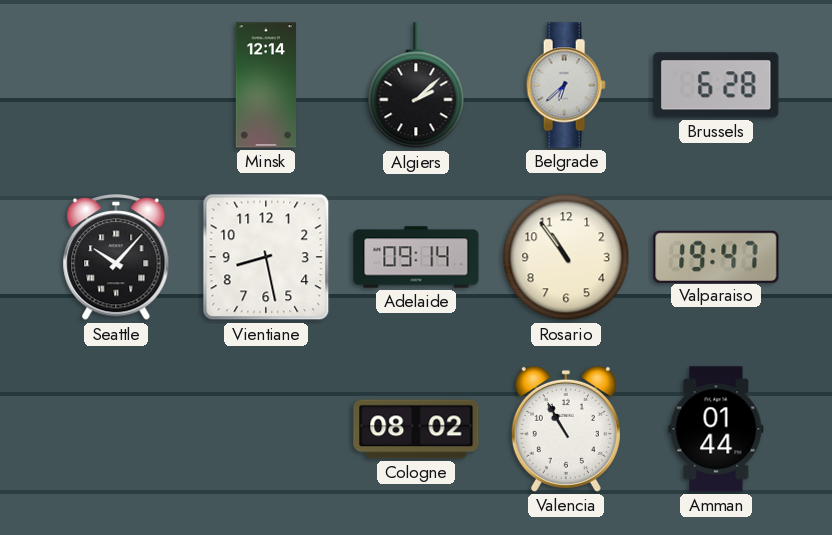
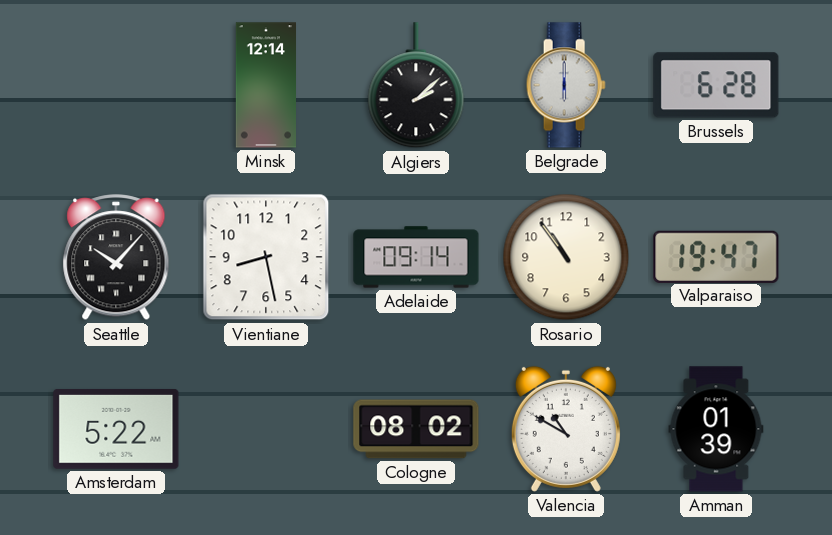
Belgrade: 6:38 -> 6:00 (566, 85)
Amsterdam: none -> 5:22 (116, 429)
Valencia: 10:55 -> 10:50 (566, 429)
Amman: 01:44 -> 01:39 (716, 429)
